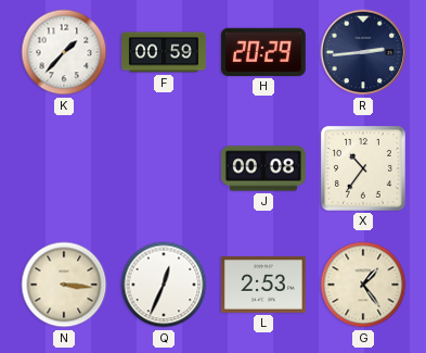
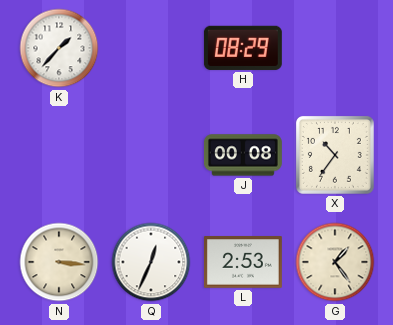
F: 00:59 -> none (165, 52)
H: 20:29 -> 08:29 (243, 48)
R: 2:44 -> none (363, 52)
